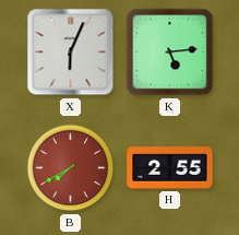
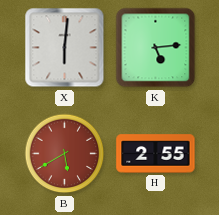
X: 6:04 -> 6:01 (65, 48)
B: 7:40 -> 5:40 (65, 154)
